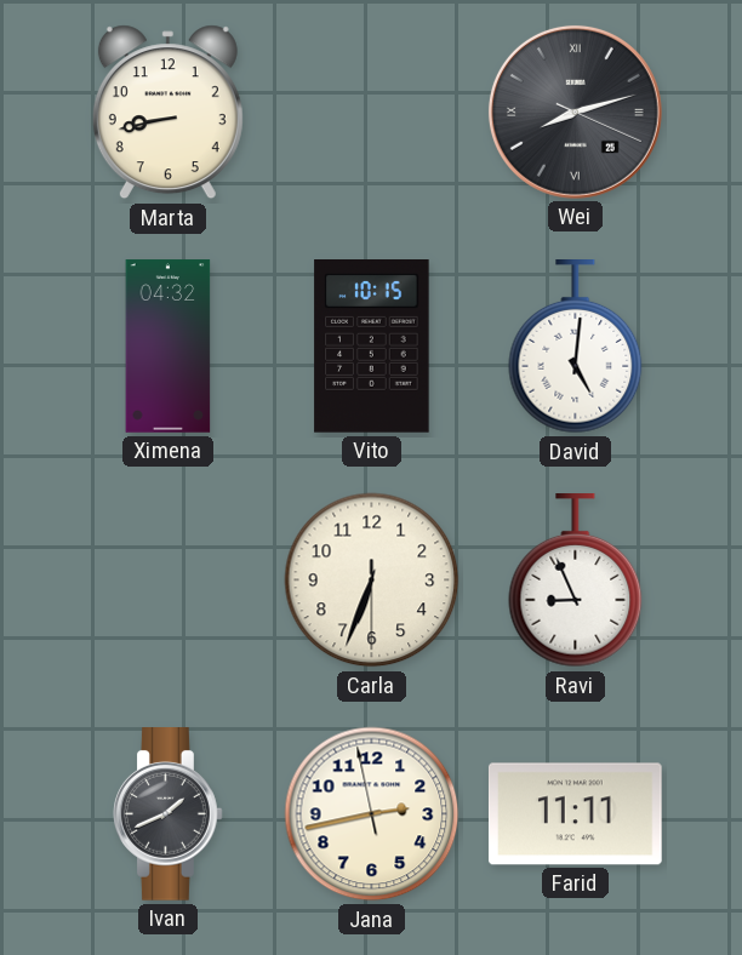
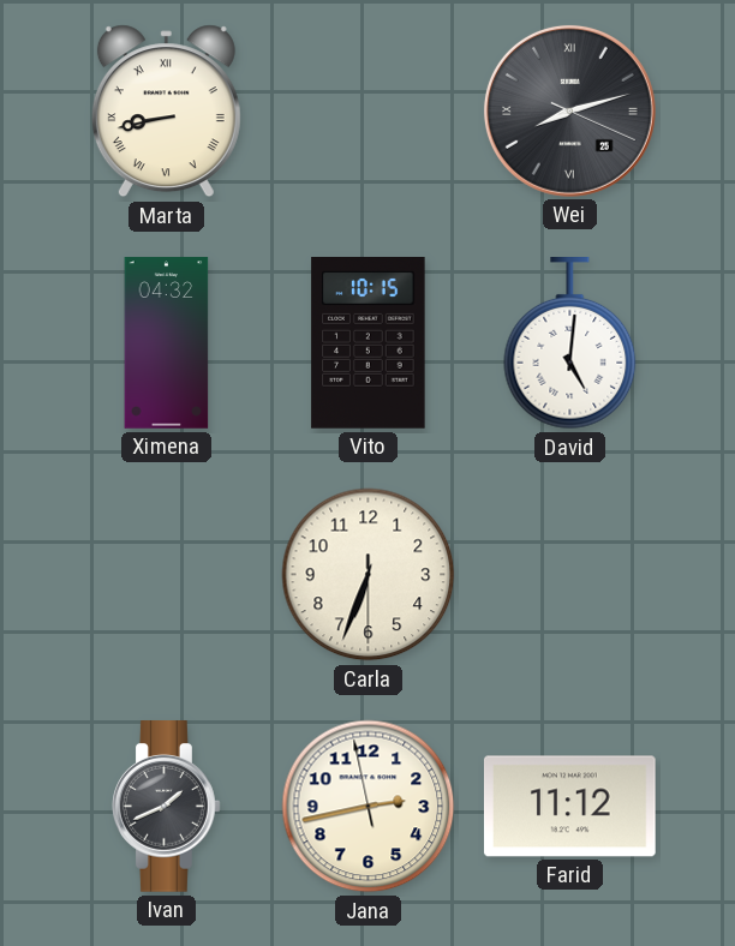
Marta numerals: Arabic -> Roman (166, 112)
Ravi: 8:56 -> none (576, 582)
Farid: 11:11 -> 11:12 (570, 807)
